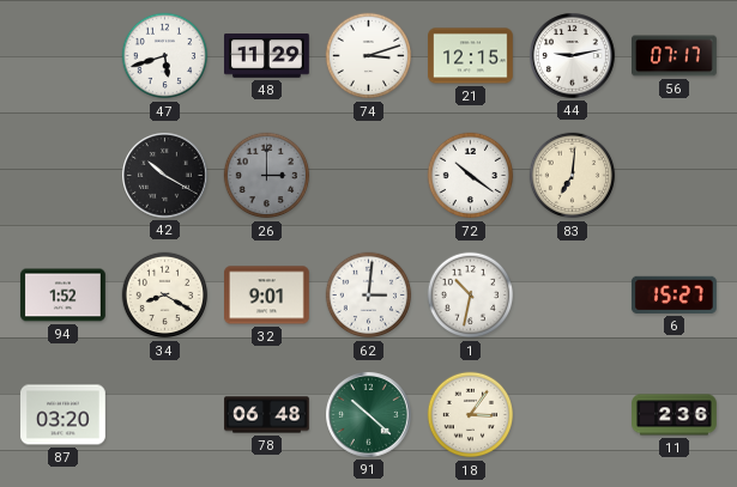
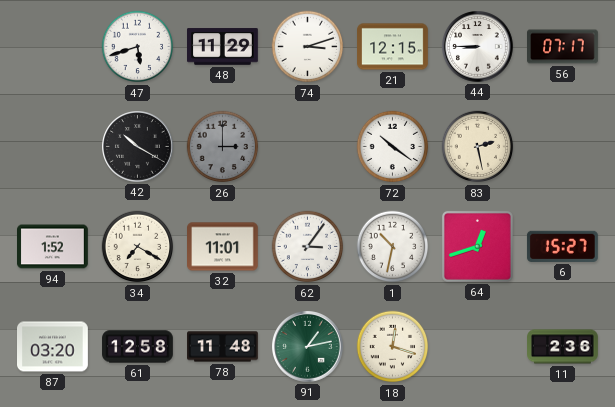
44: 9:13 -> 8:45 (478, 47)
83: 7:01 -> 2:28 (478, 147)
34: 8:20 -> 7:20 (138, 247)
32: 9:01 -> 11:01 (223, 247)
62: 3:01 -> 3:06 (308, 247)
64: none -> 12:42 (477, 246)
61: none -> 12:58 (138, 347)
78: 06:48 -> 11:48 (223, 347)
91: 10:22 -> 1:13 (308, 347)
18: 3:06 -> 12:18 (393, 347)
